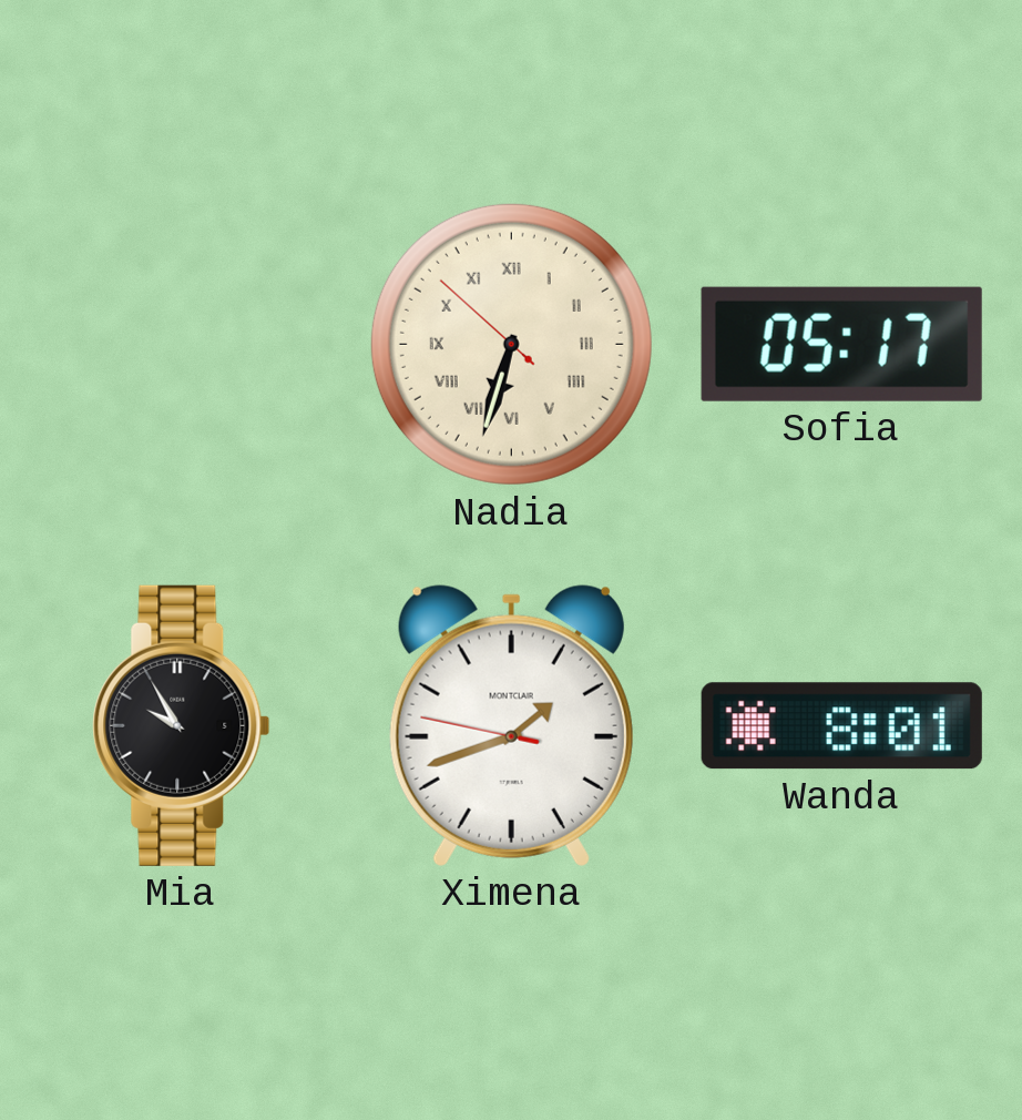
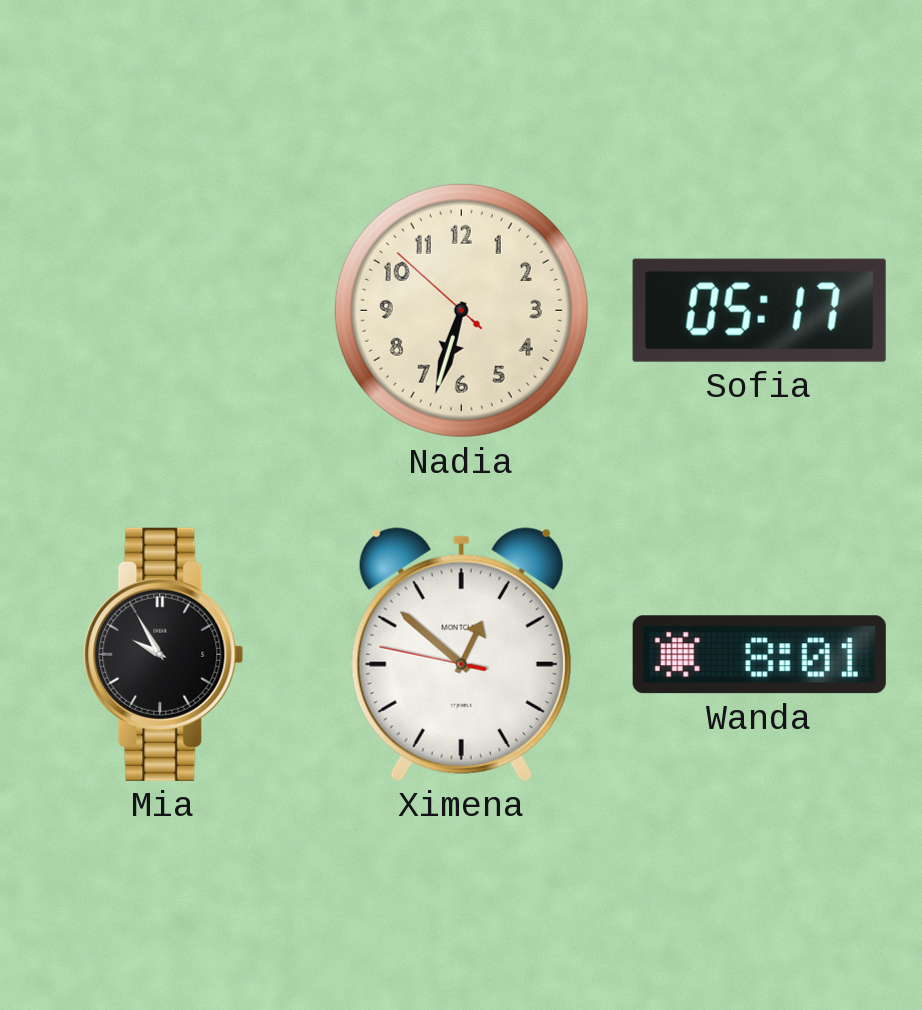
Nadia numerals: Roman -> Arabic (461, 310)
Ximena: 1:41 -> 12:51 (461, 654)
